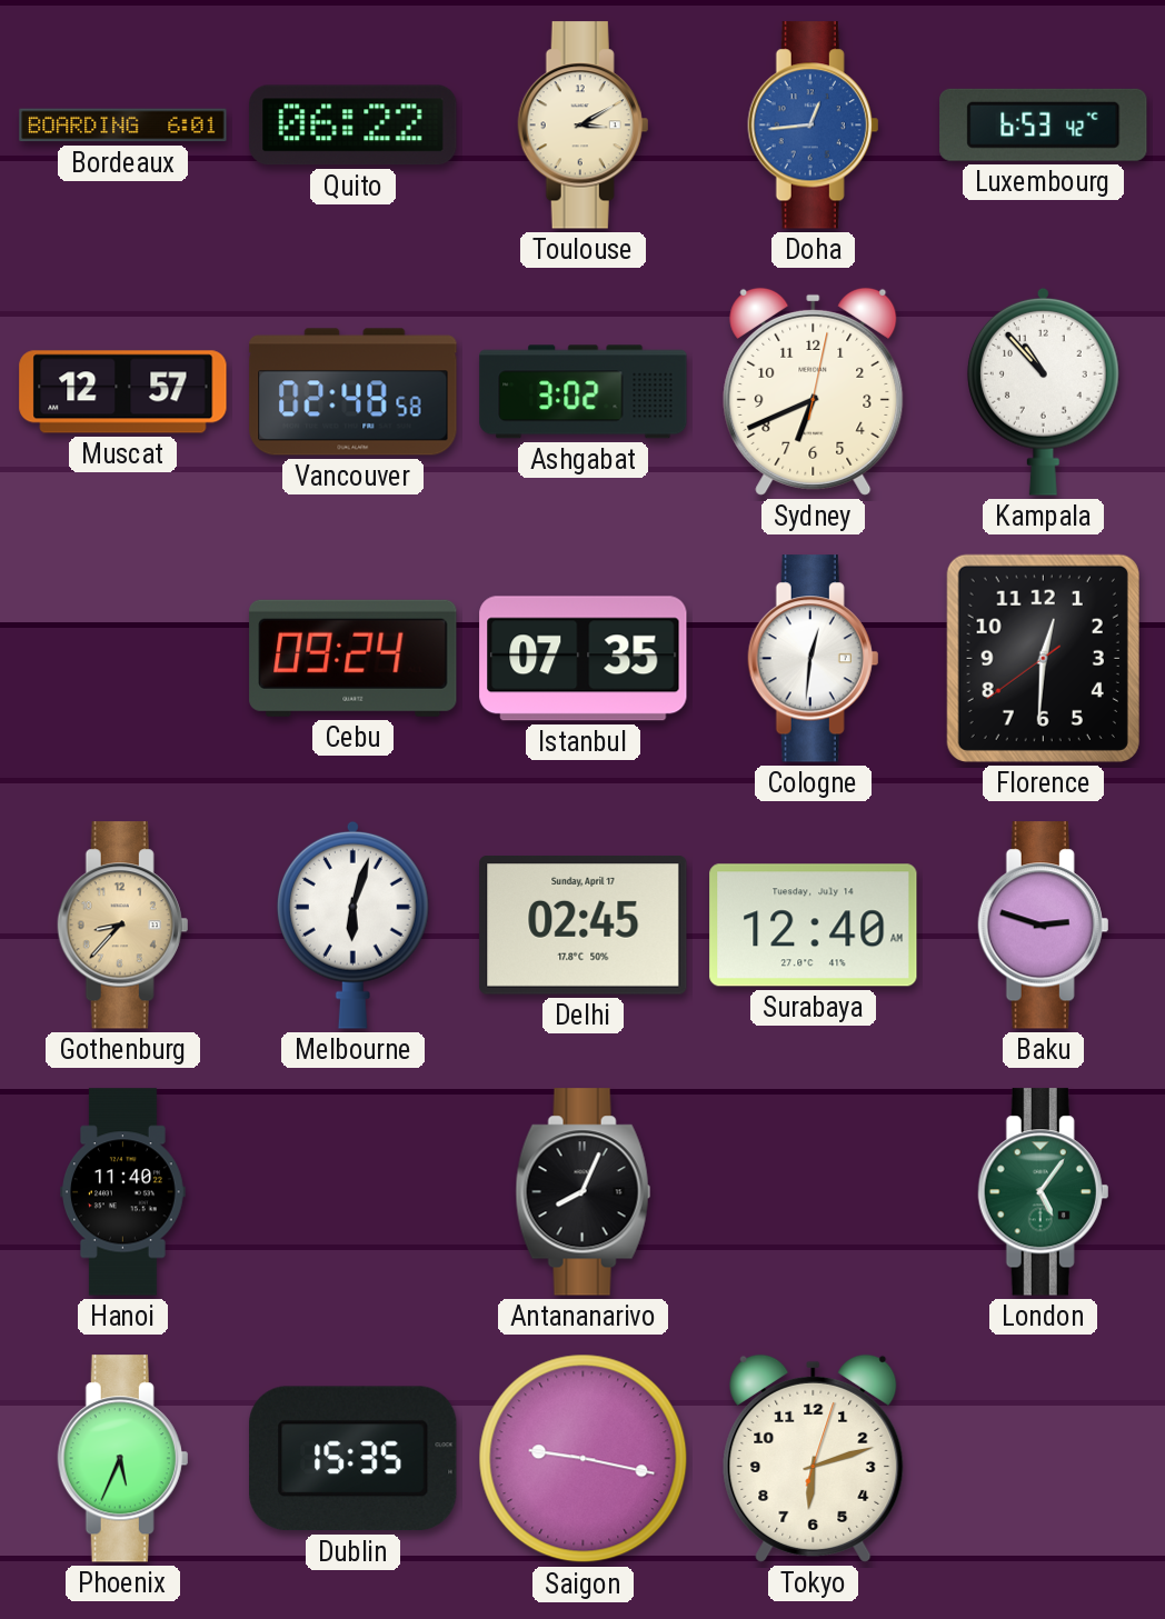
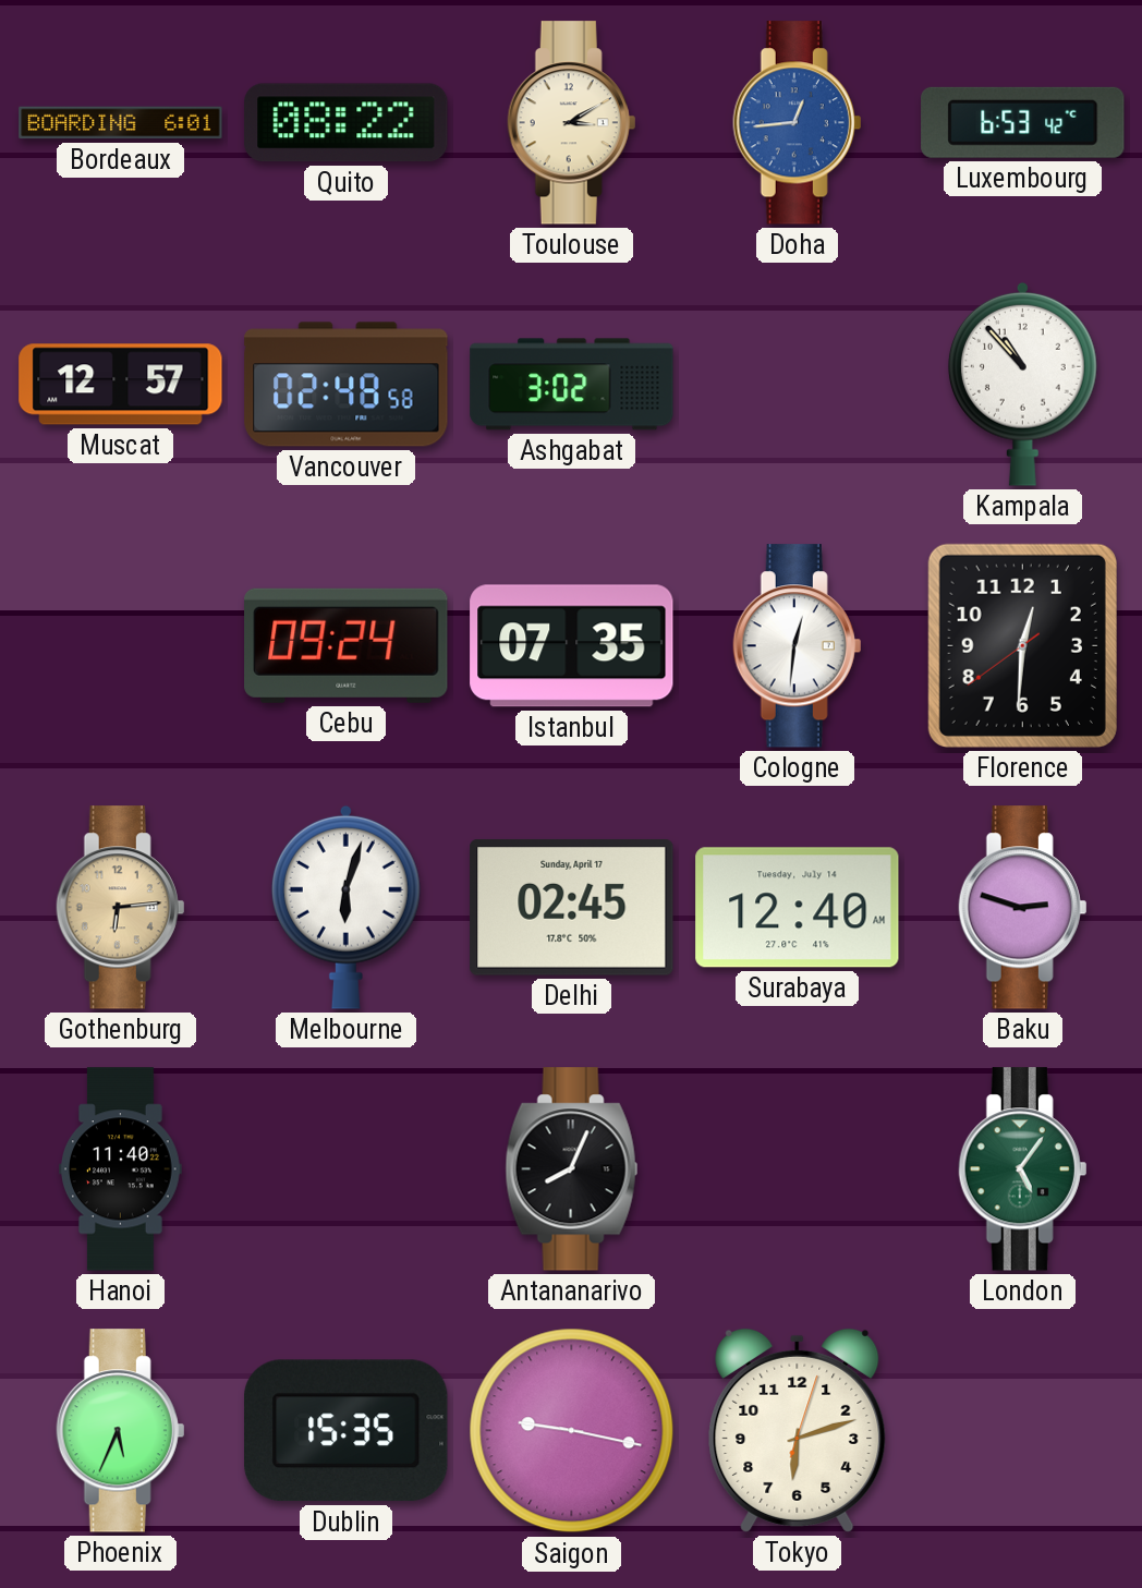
Quito: 06:22 -> 08:22 (347, 123)
Sydney: 6:41 -> none (814, 391)
Gothenburg: 8:37 -> 6:14 (121, 908)
